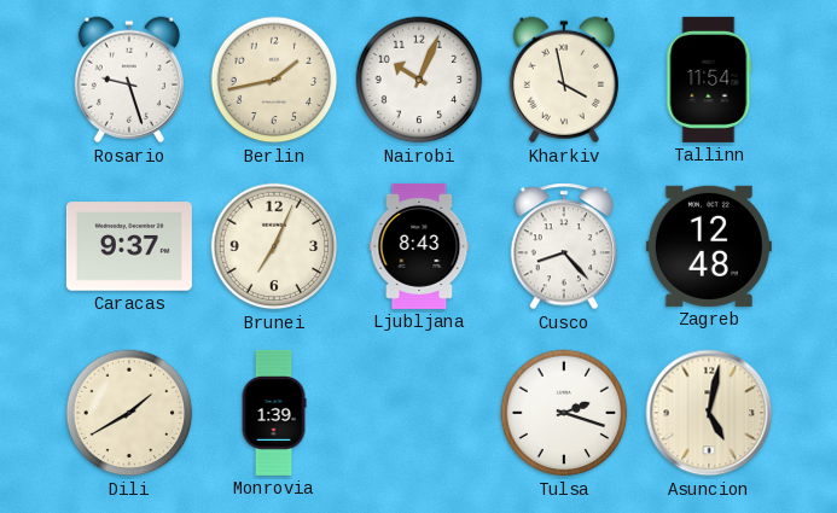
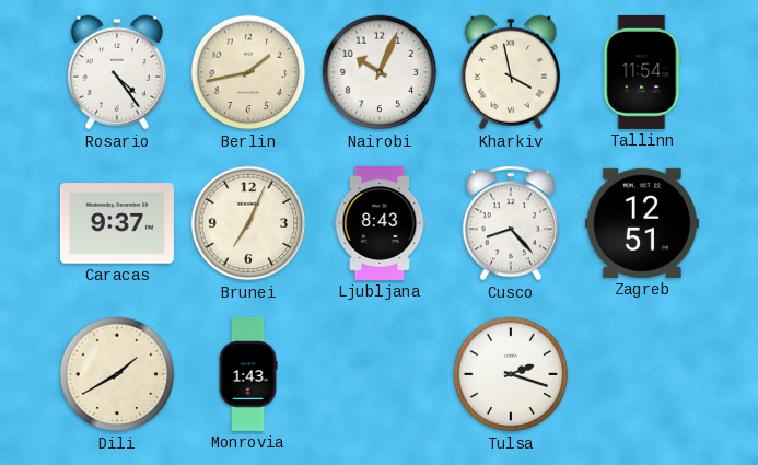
Rosario: 9:27 -> 4:24 (117, 72)
Zagreb: 12:48 -> 12:51 (642, 223)
Monrovia: 1:39 -> 1:43 (248, 374)
Asuncion: 5:02 -> none (709, 413)
